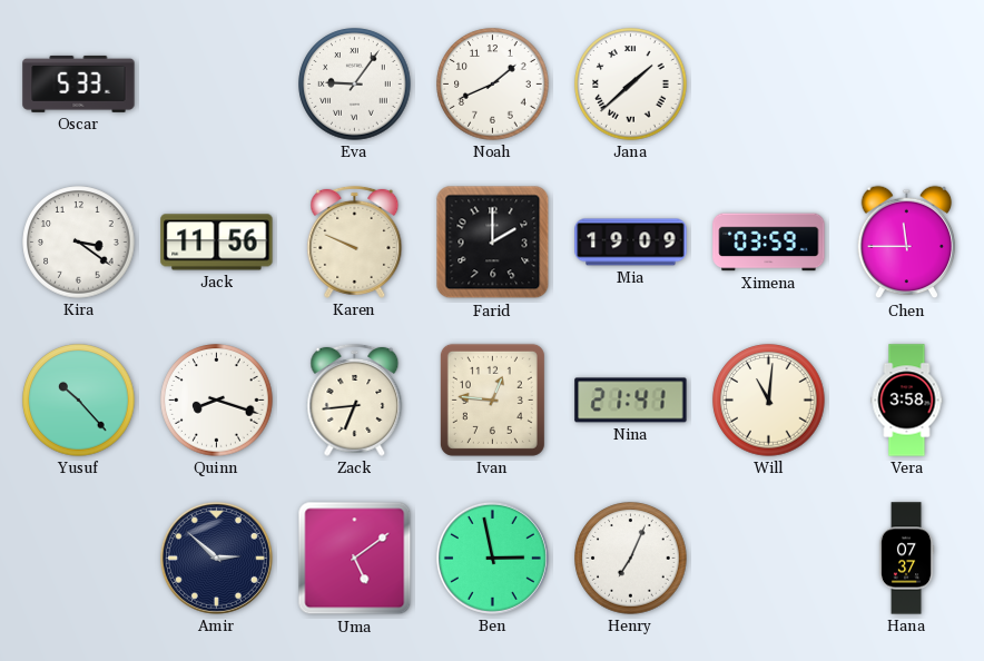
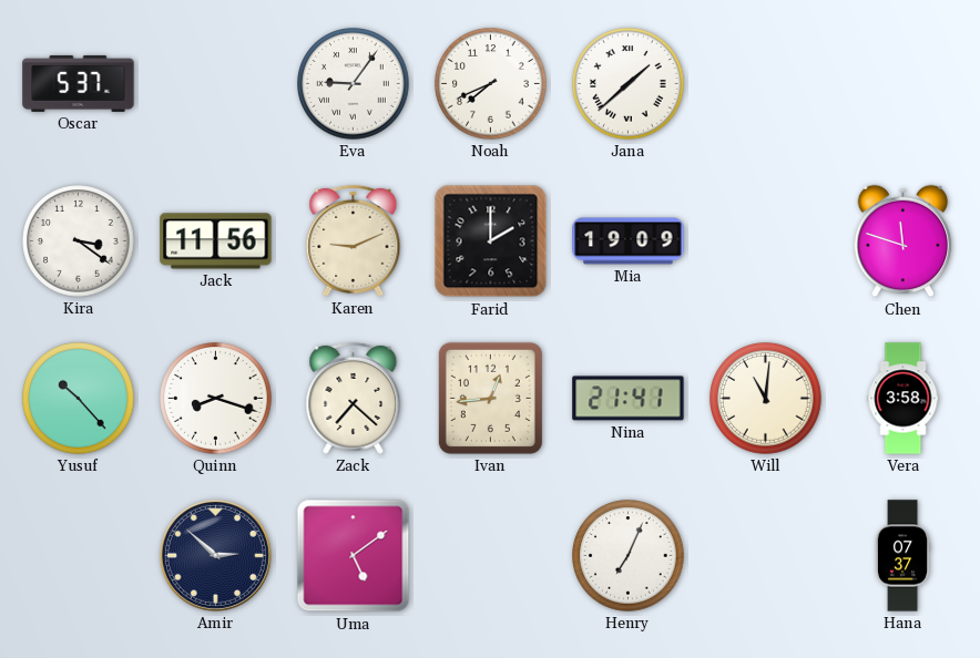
Oscar: 5:33 -> 5:37 (79, 83)
Noah: 1:41 -> 7:41 (491, 84)
Karen: 9:49 -> 9:11 (354, 240)
Ximena: 03:59 -> none (769, 243)
Chen: 11:45 -> 11:48 (904, 241)
Zack: 6:44 -> 7:22 (354, 398)
Ivan: 12:46 -> 12:44 (490, 398)
Ben: 2:58 -> none (492, 558)
